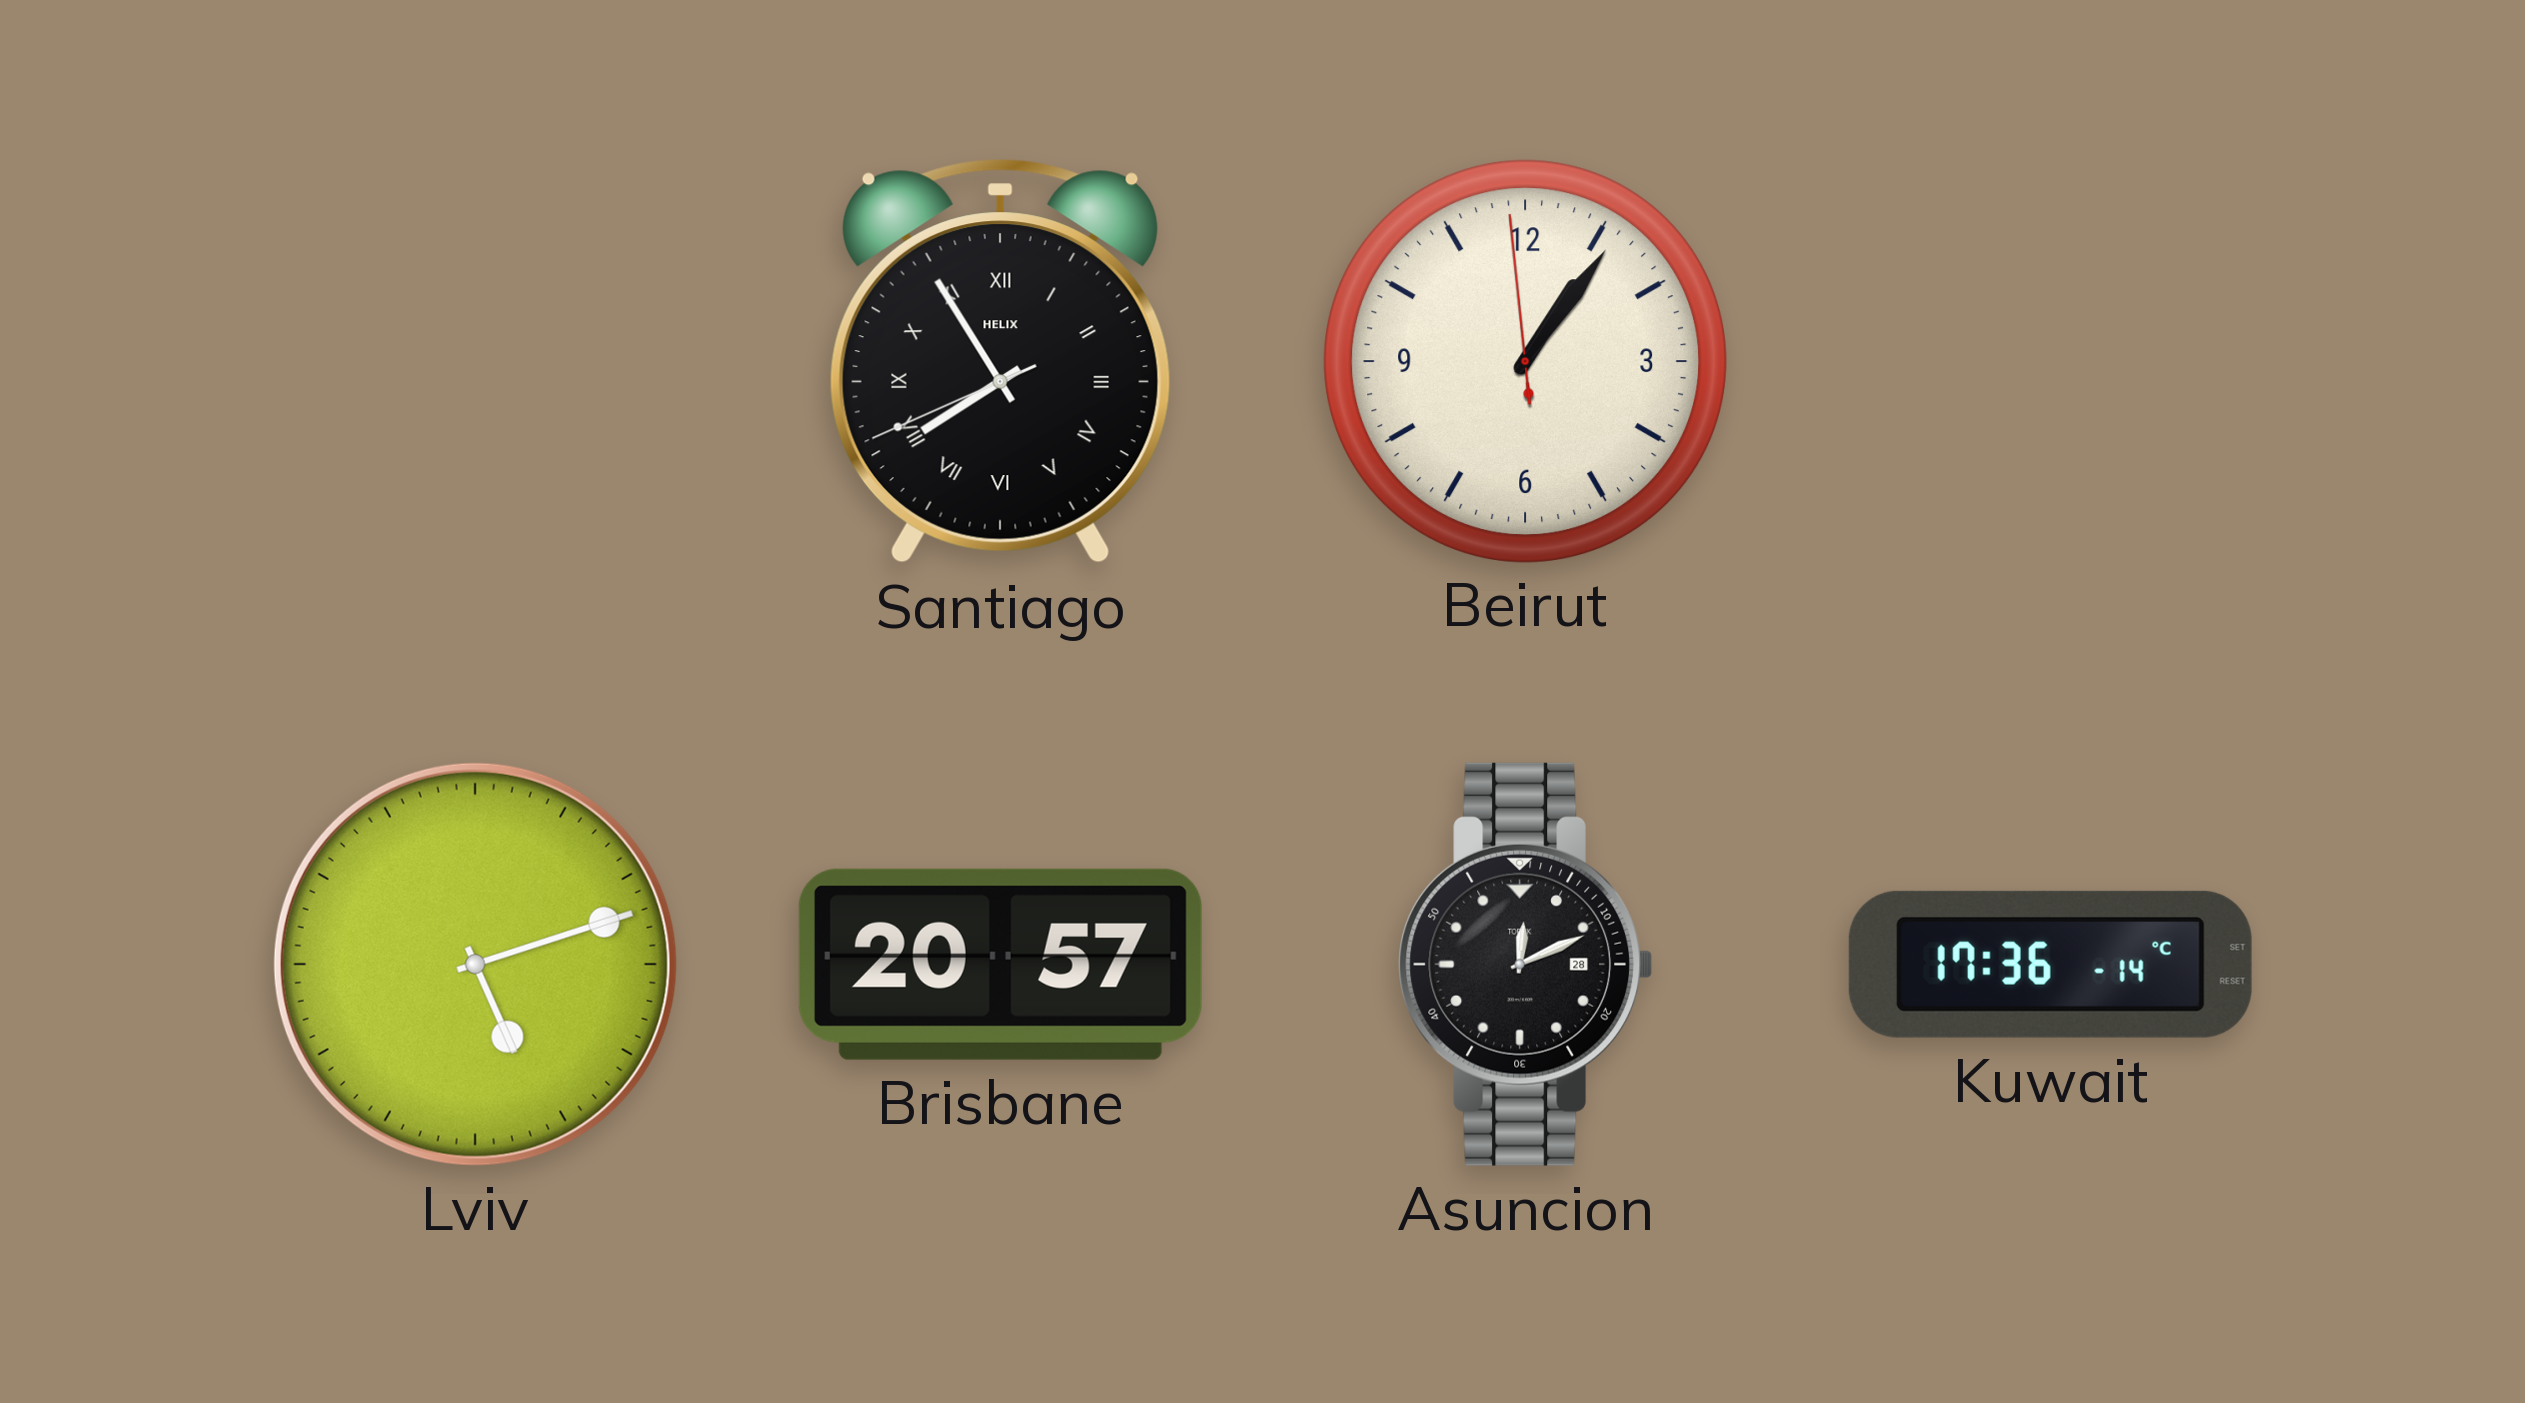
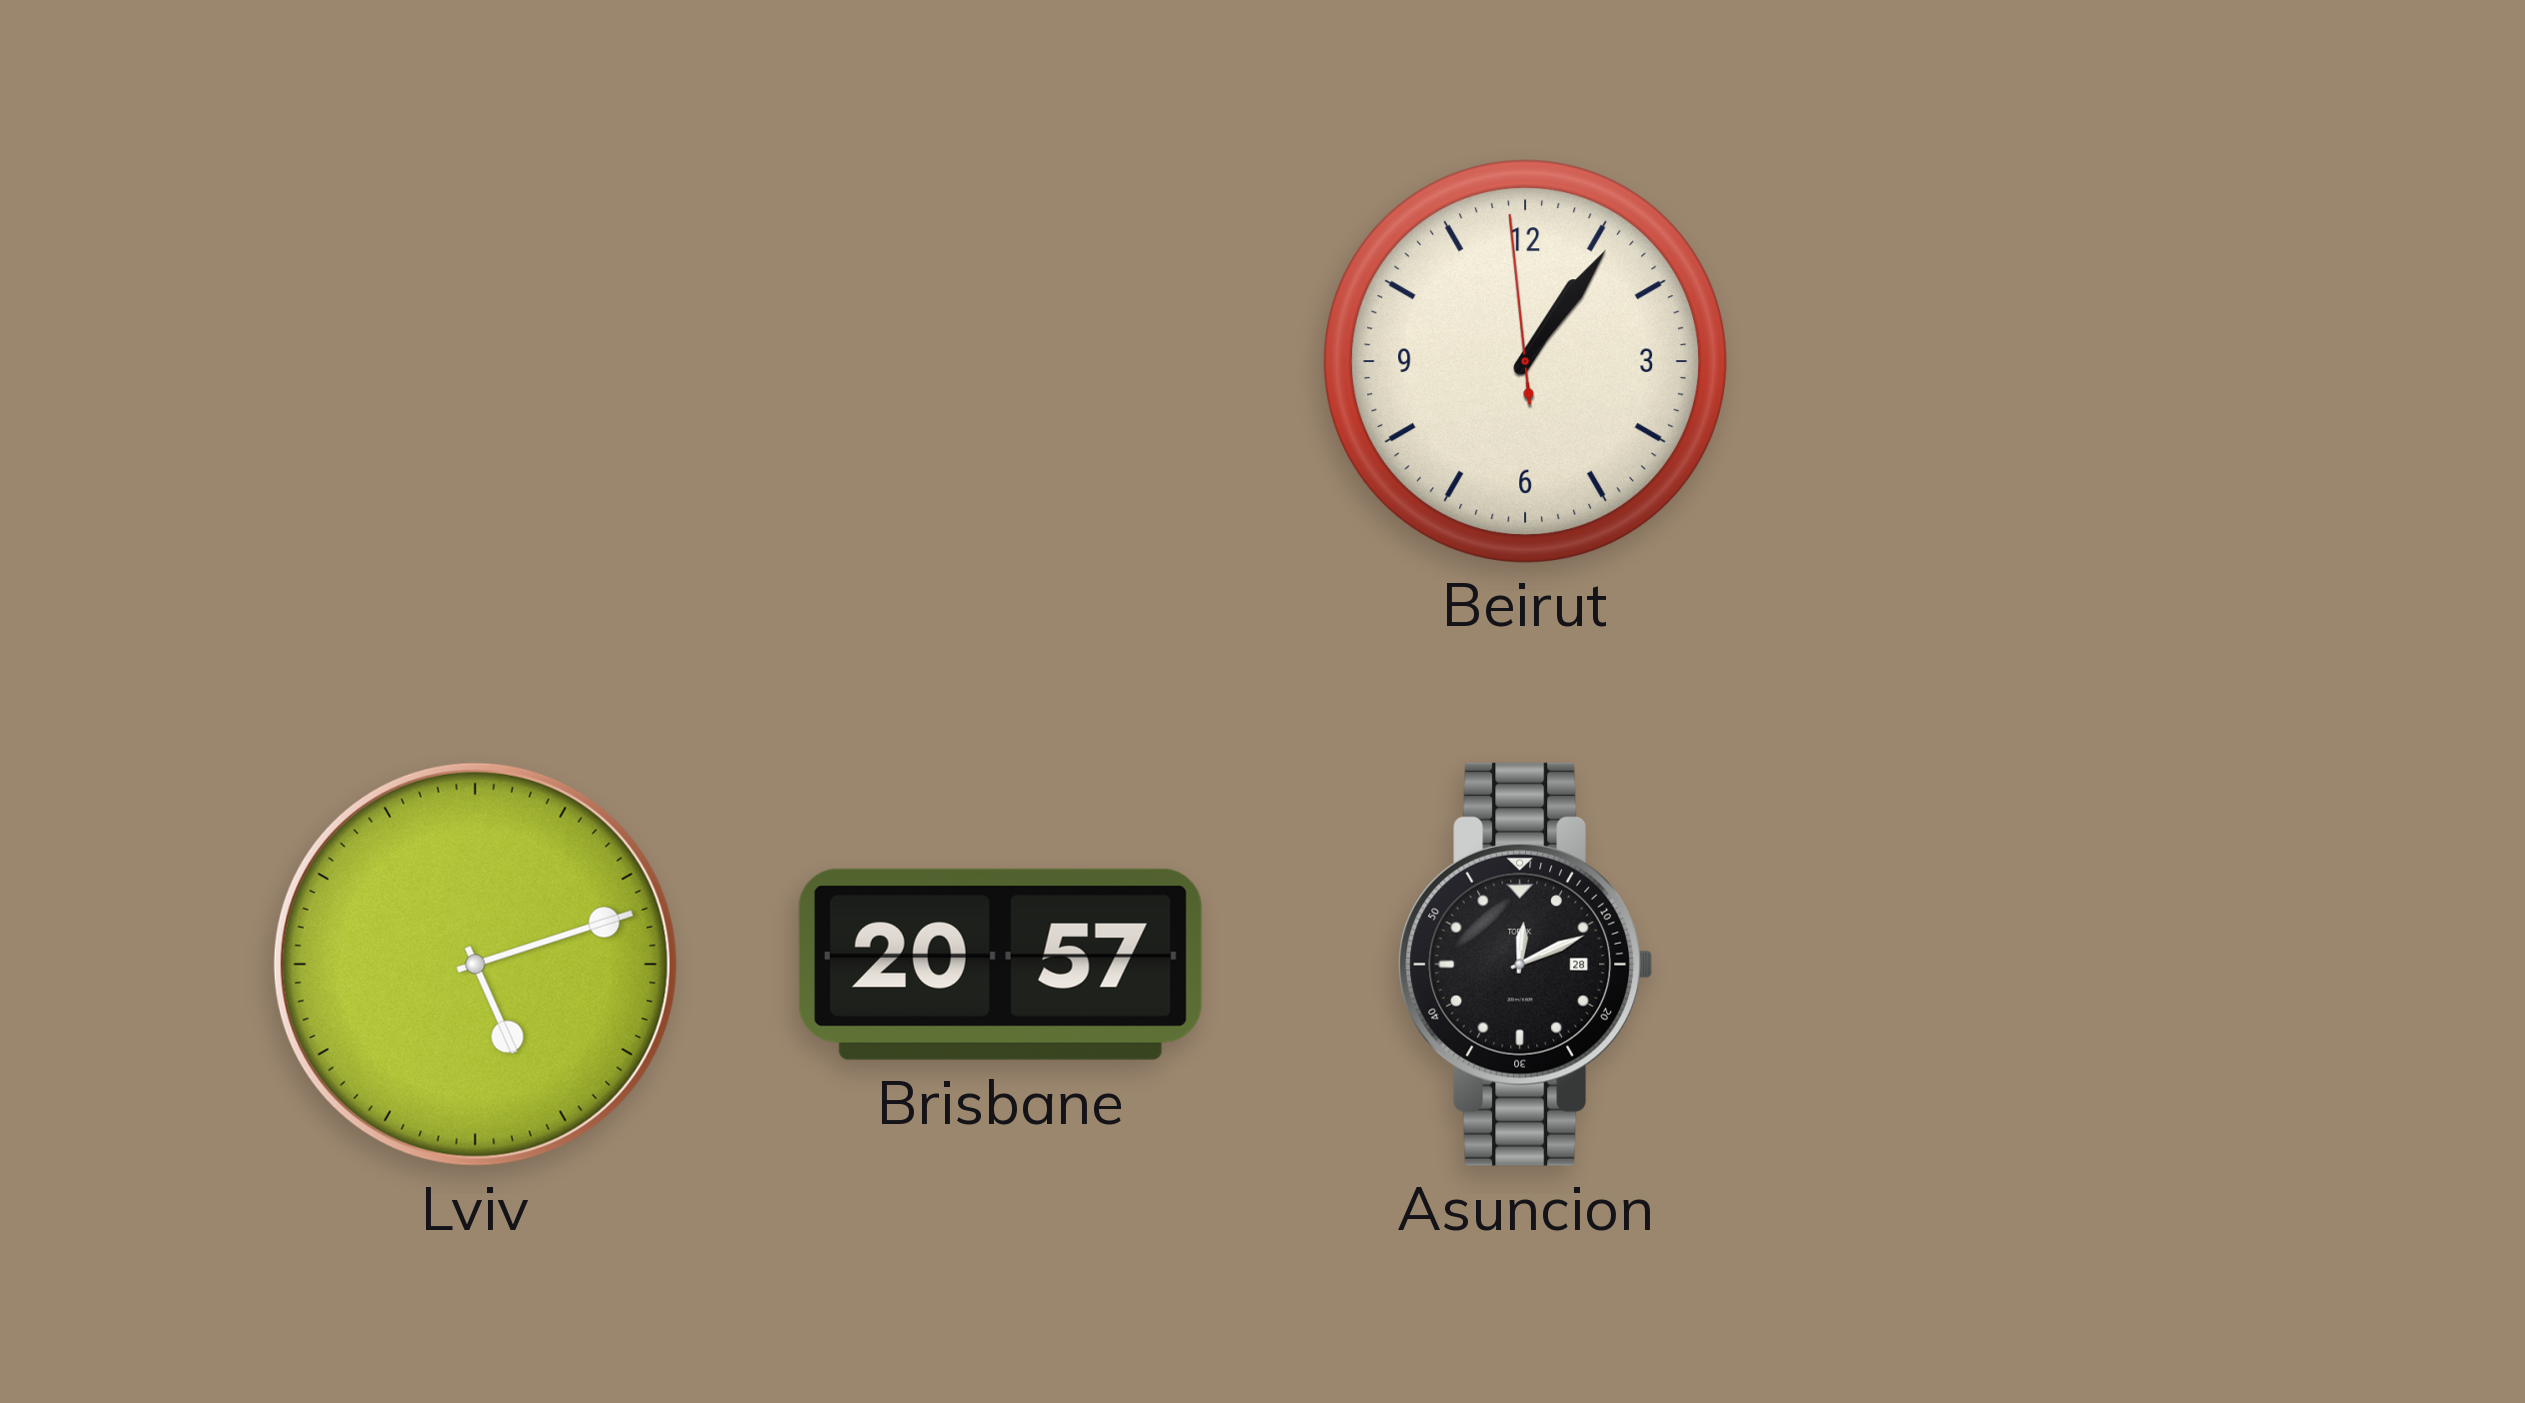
Santiago: 7:54 -> none (1000, 362)
Kuwait: 17:36 -> none (2050, 964)
